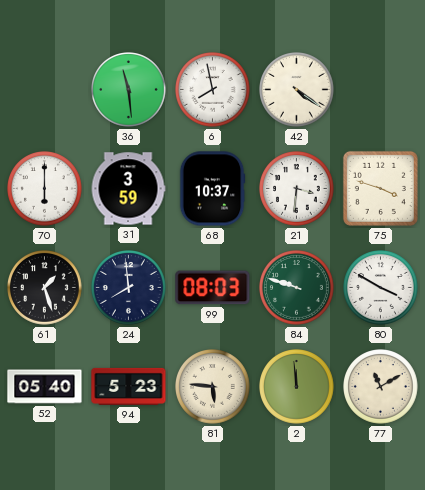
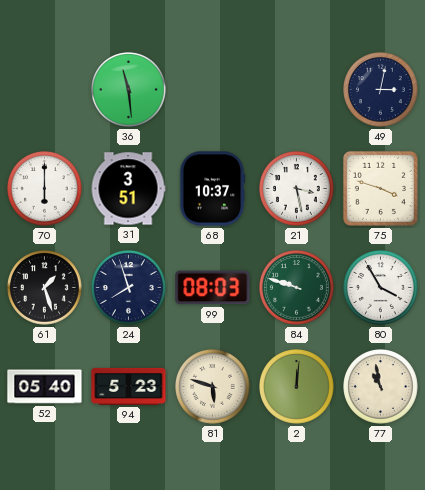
6: 7:58 -> none (213, 90)
42: 4:21 -> none (297, 90)
49: none -> 3:02 (381, 90)
31: 3:59 -> 3:51 (128, 189)
21: 3:31 -> 3:28 (297, 189)
24: 7:59 -> 7:57 (129, 288)
80: 3:50 -> 3:55 (381, 288)
81: 5:46 -> 5:48 (213, 387)
2: 11:59 -> 12:01 (297, 387)
77: 11:10 -> 10:58 (381, 387)
